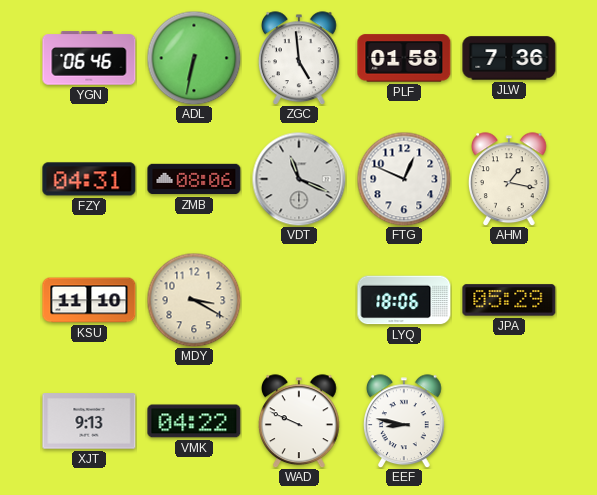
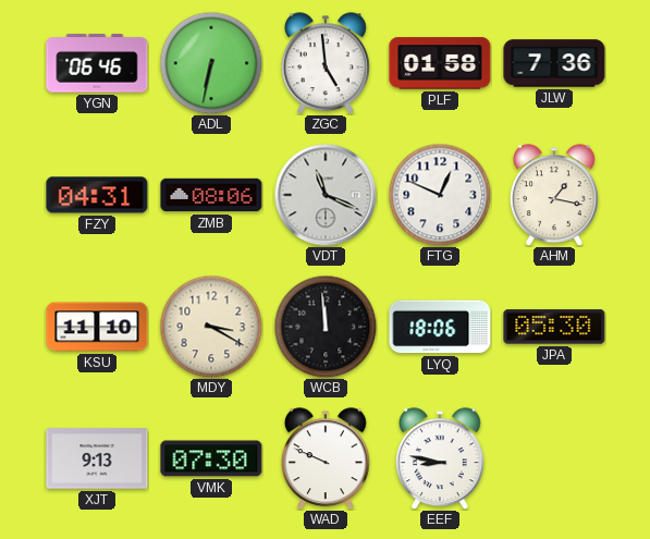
WCB: none -> 11:59 (326, 327)
JPA: 05:29 -> 05:30 (554, 327)
VMK: 04:22 -> 07:30 (211, 458)
